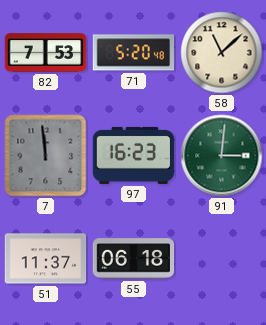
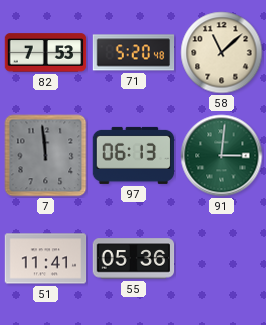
97: 16:23 -> 06:13 (134, 155)
51: 11:37 -> 11:41 (46, 259)
55: 06:18 -> 05:36 (134, 259)
